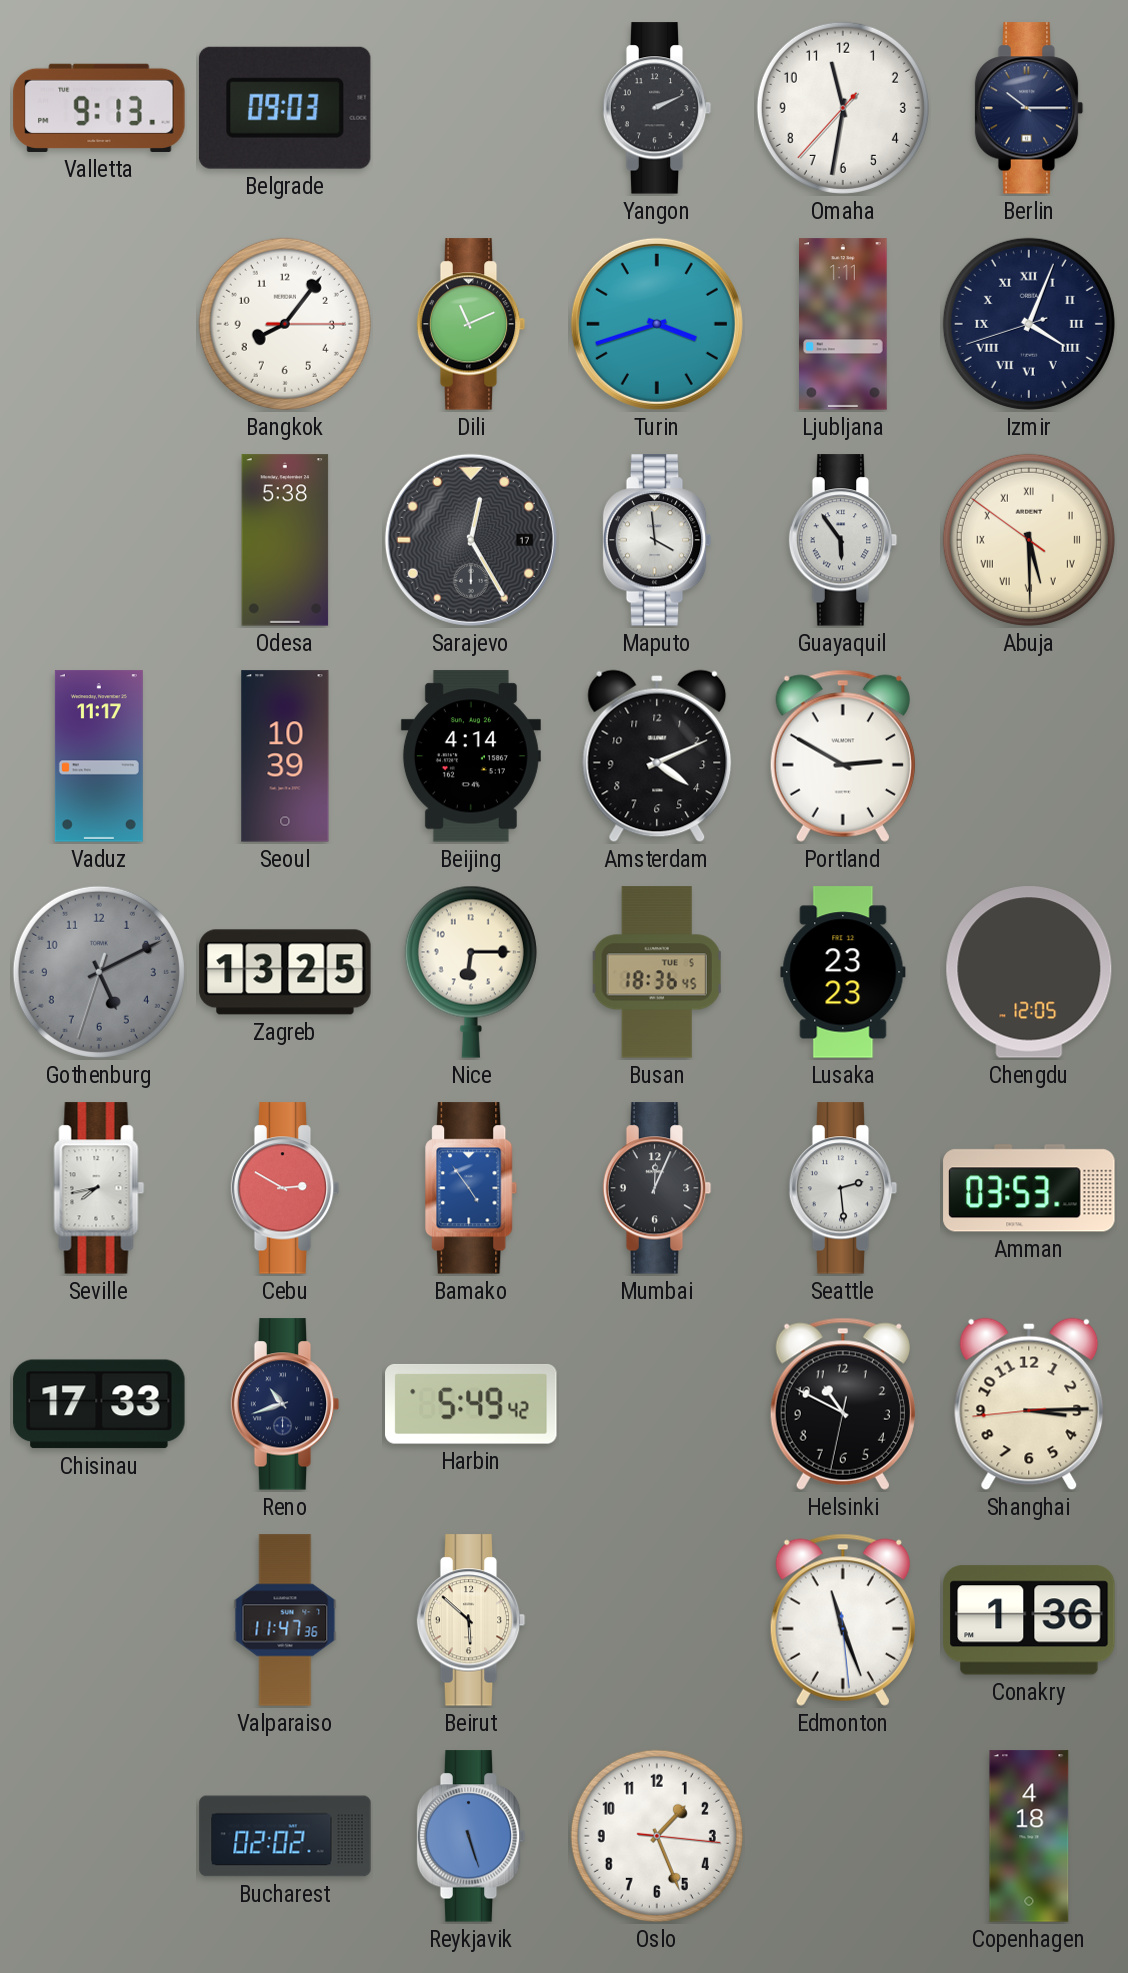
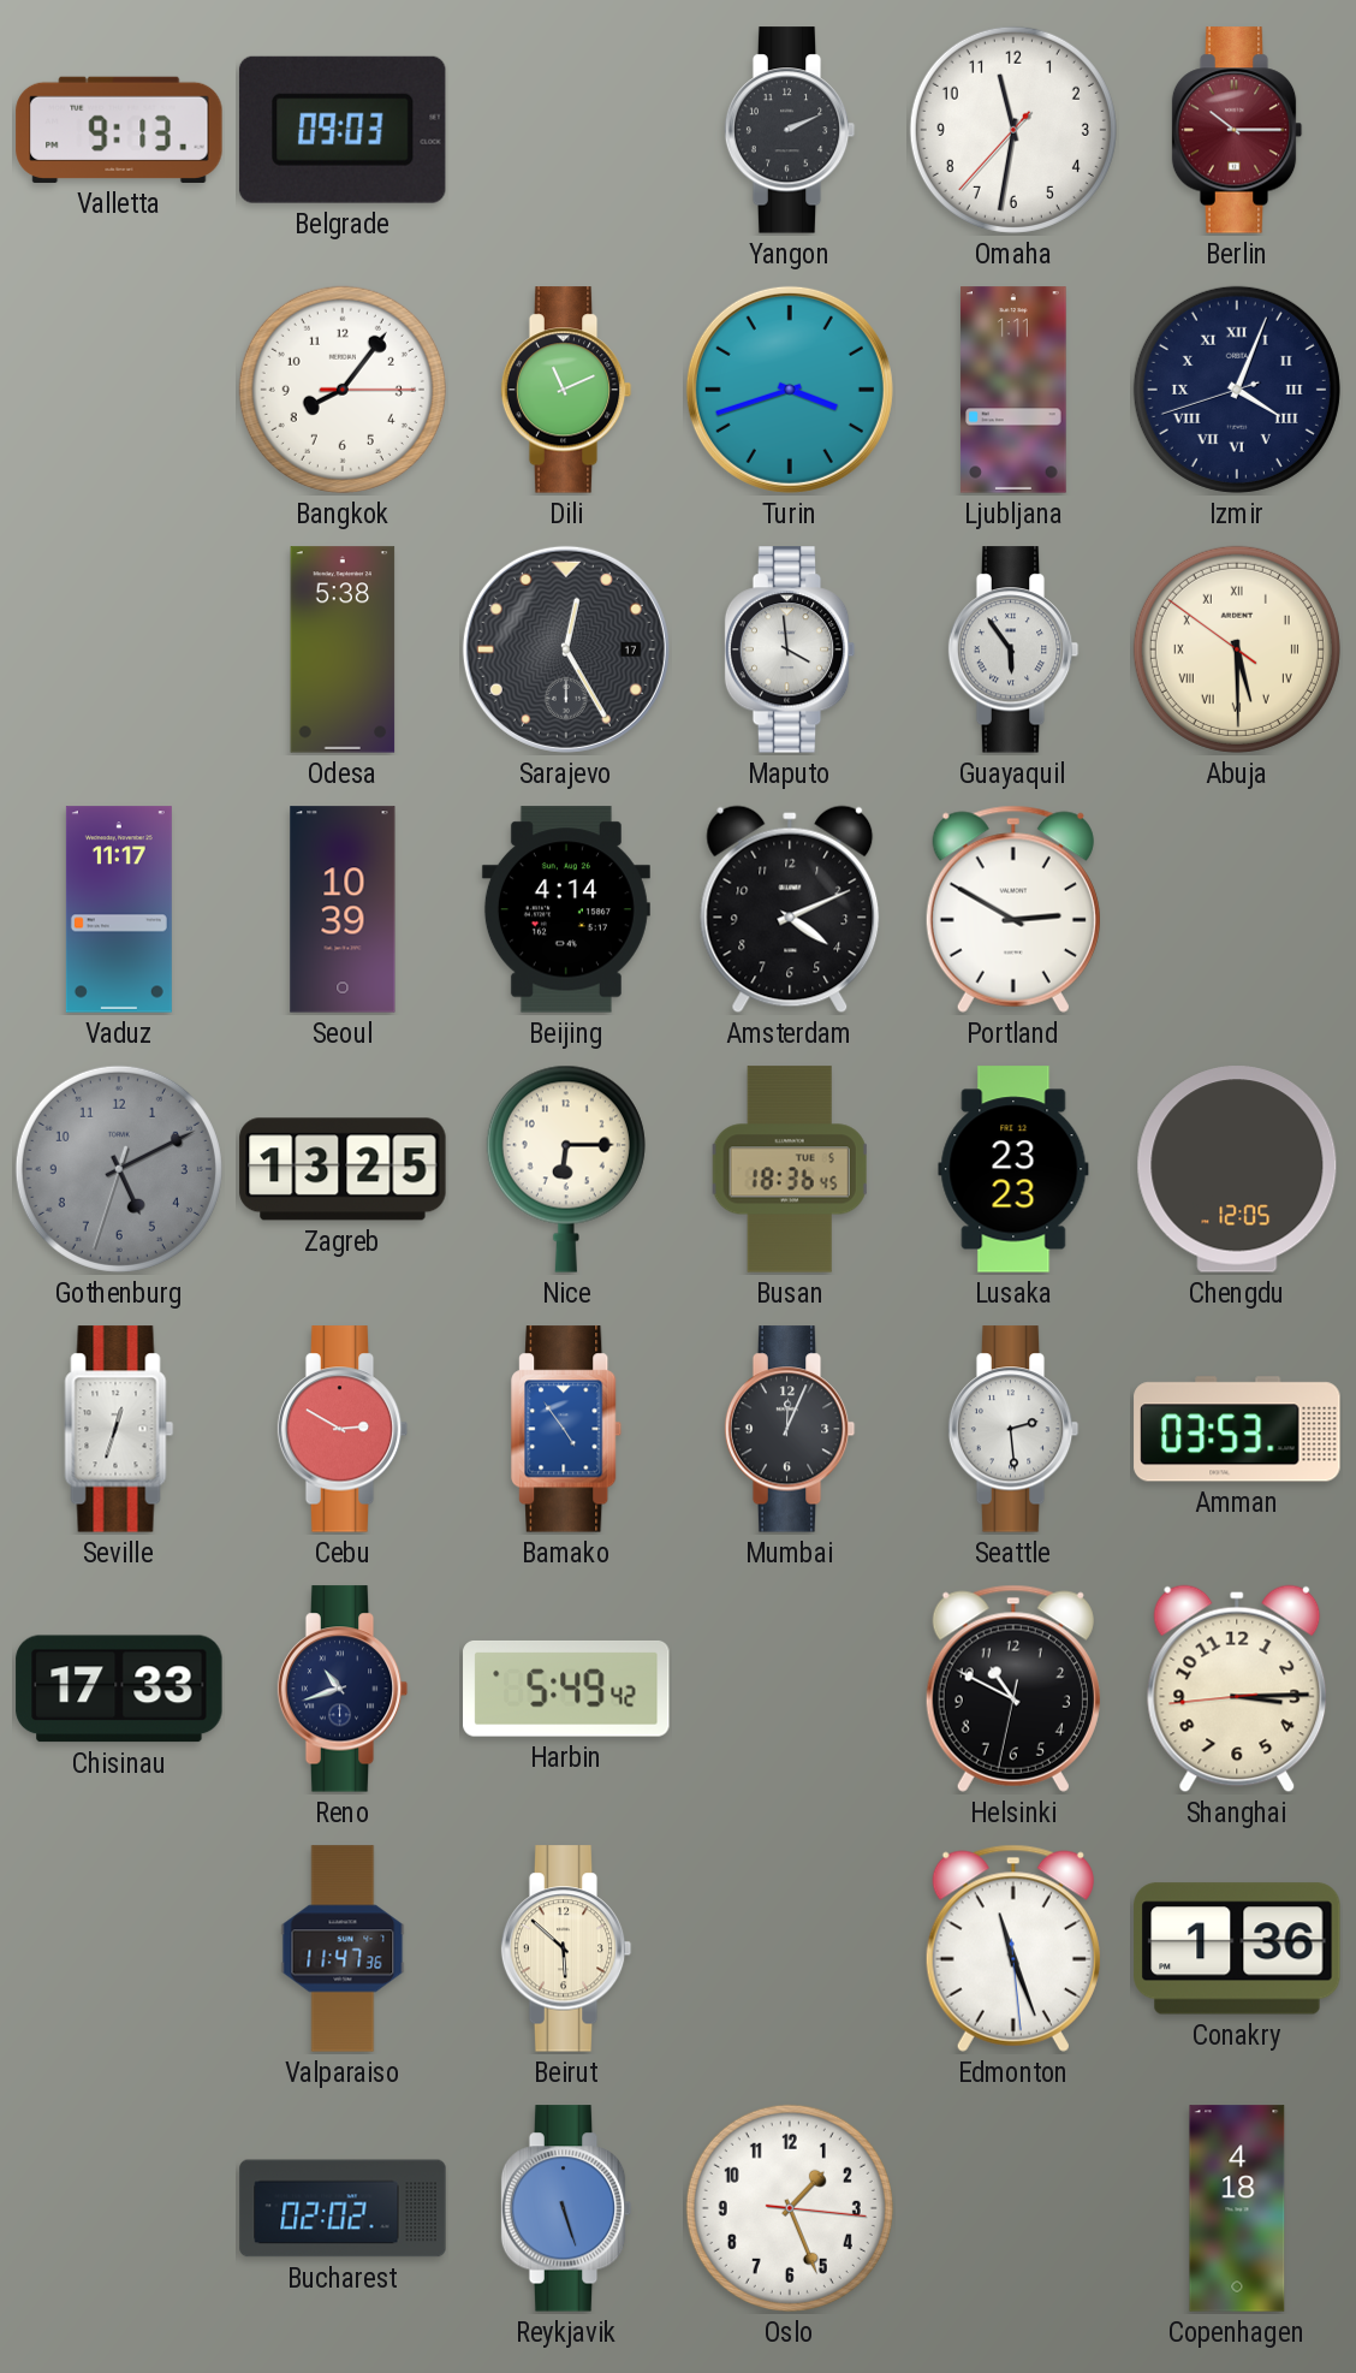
Berlin dial: navy -> burgundy (1237, 130)
Seville: 7:43 -> 12:33 (119, 1429)
